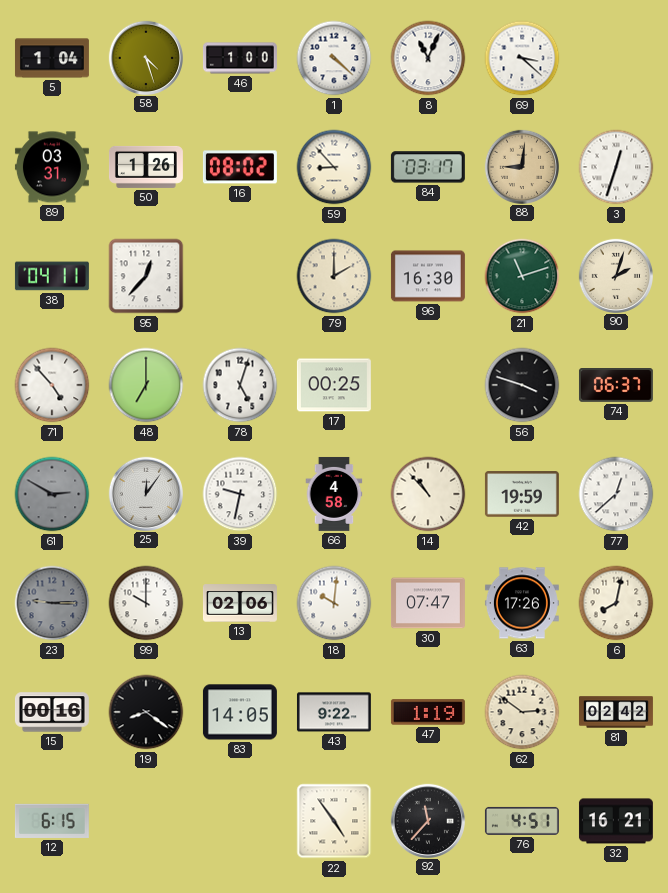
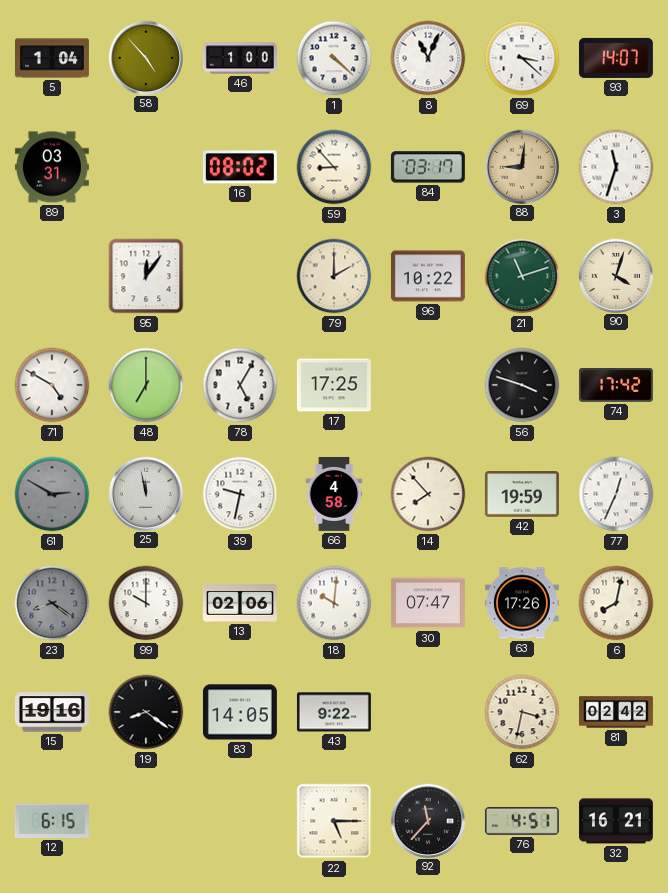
58: 4:27 -> 4:53 (145, 57)
93: none -> 14:07 (616, 58)
50: 1:26 -> none (146, 167)
3: 12:33 -> 11:33 (616, 167)
38: 04:11 -> none (52, 276)
95: 12:37 -> 12:06 (146, 276)
96: 16:30 -> 10:22 (428, 276)
90: 2:03 -> 4:03 (615, 275)
71: 4:53 -> 4:50 (52, 385)
78: 5:03 -> 5:05 (240, 385)
17: 00:25 -> 17:25 (334, 385)
74: 06:37 -> 17:42 (616, 386)
25: 12:06 -> 11:58 (145, 493)
14: 10:53 -> 7:53 (428, 494)
77: 12:38 -> 12:34 (616, 494)
23: 9:15 -> 8:21 (52, 603)
15: 00:16 -> 19:16 (52, 712)
47: 1:19 -> none (428, 712)
62: 2:51 -> 3:32 (522, 712)
22: 4:54 -> 5:15 (334, 821)
